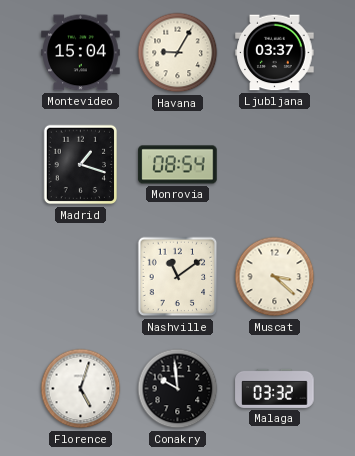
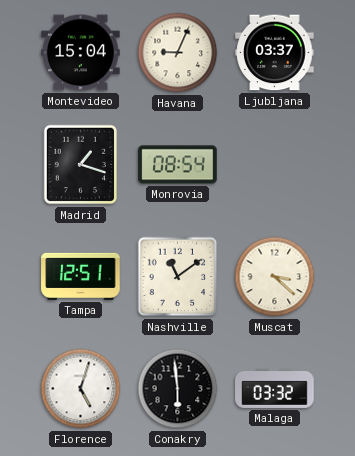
Havana: 9:05 -> 9:04 (178, 53)
Tampa: none -> 12:51 (81, 276)
Conakry: 9:59 -> 5:59 (178, 389)
